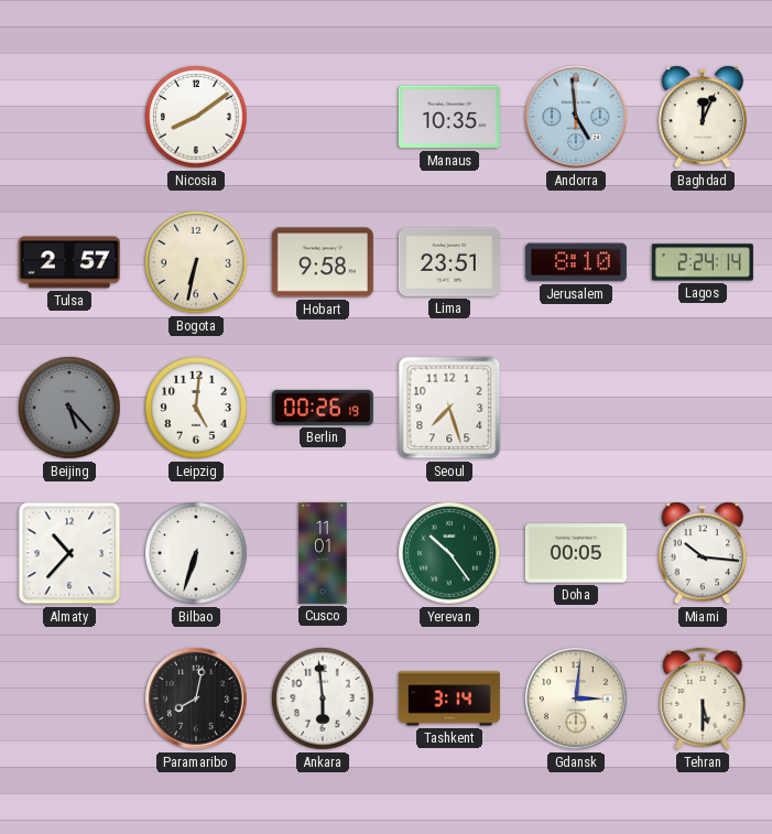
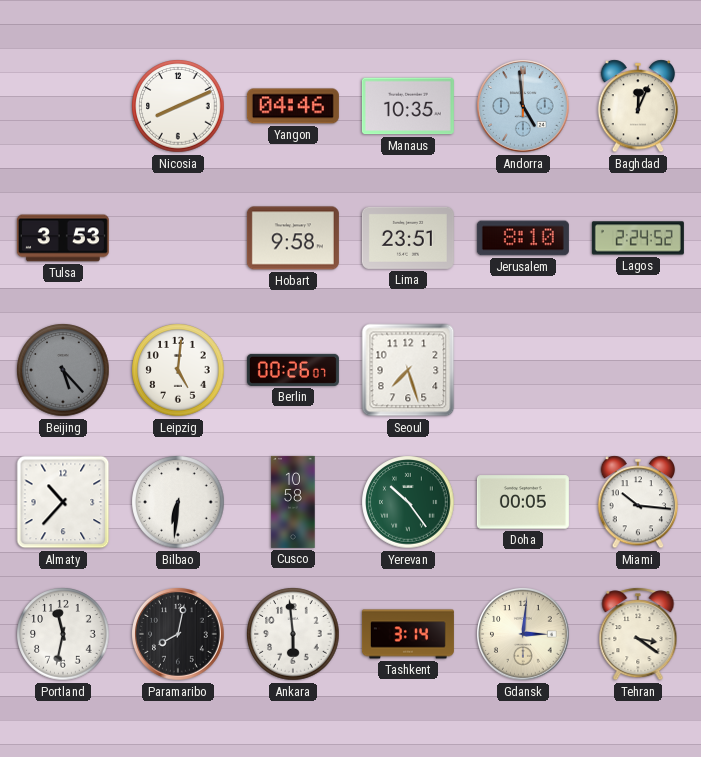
Nicosia: 8:09 -> 8:11 (178, 106)
Yangon: none -> 04:46 (293, 106)
Tulsa: 2:57 -> 3:53 (63, 238)
Bogota: 6:32 -> none (196, 262)
Lagos: 2:24:14 -> 2:24:52 (638, 238)
Berlin: 00:26:19 -> 00:26:07 (293, 370)
Bilbao: 6:33 -> 6:31 (178, 502)
Cusco: 11:01 -> 10:58 (293, 502)
Portland: none -> 11:32 (63, 634)
Tehran: 5:30 -> 3:21 (638, 634)
